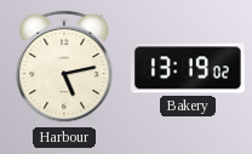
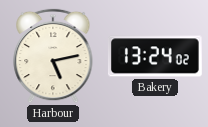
Bakery: 13:19 -> 13:24 (155, 56)
